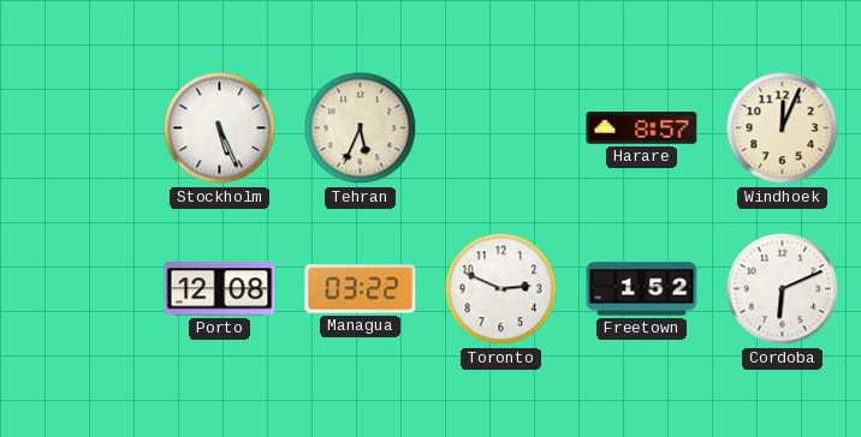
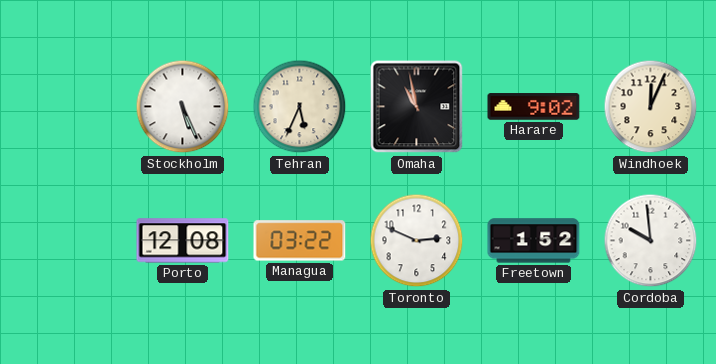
Omaha: none -> 10:58 (417, 107)
Harare: 8:57 -> 9:02 (534, 107)
Cordoba: 6:11 -> 9:59 (651, 241)
